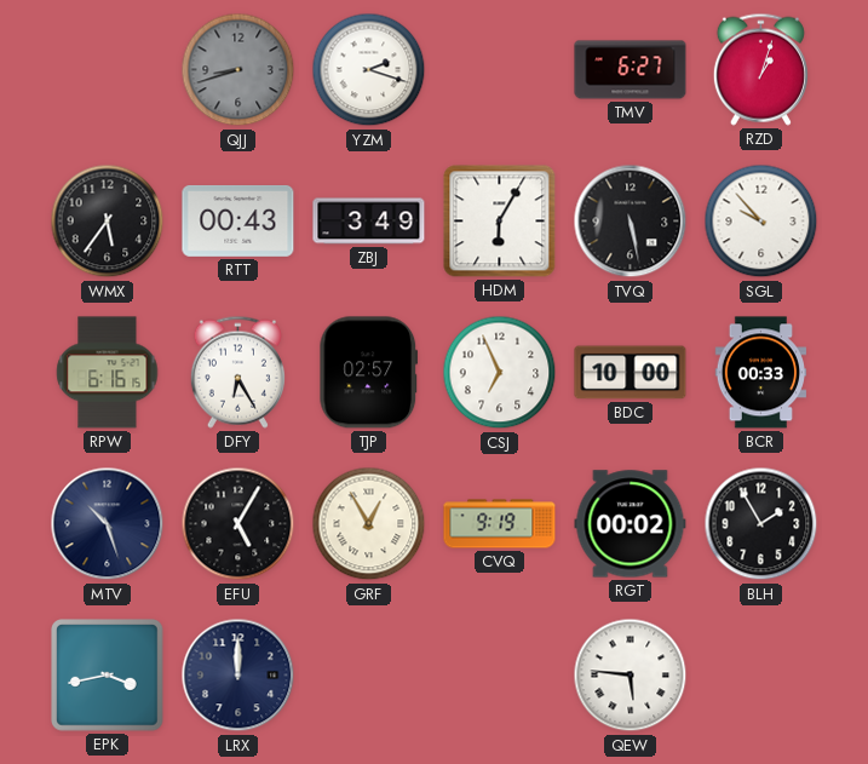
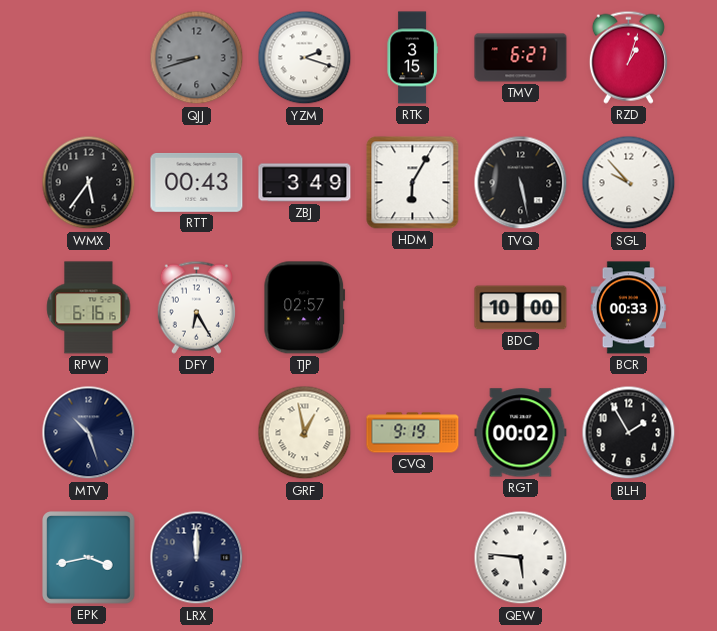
RTK: none -> 3:15 (412, 58)
CSJ: 6:56 -> none (500, 373)
EFU: 5:05 -> none (238, 524)
GRF: 12:55 -> 12:58 (305, 433)
